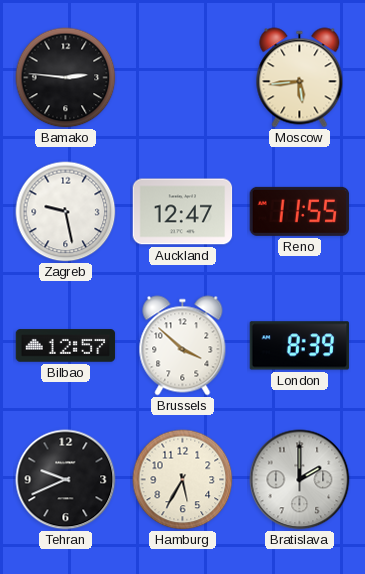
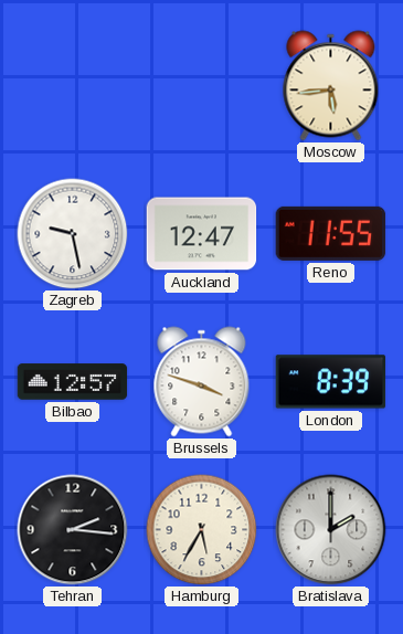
Bamako: 2:46 -> none (66, 78)
Brussels: 3:52 -> 3:48 (202, 382)
Tehran: 9:41 -> 2:16 (73, 530)
